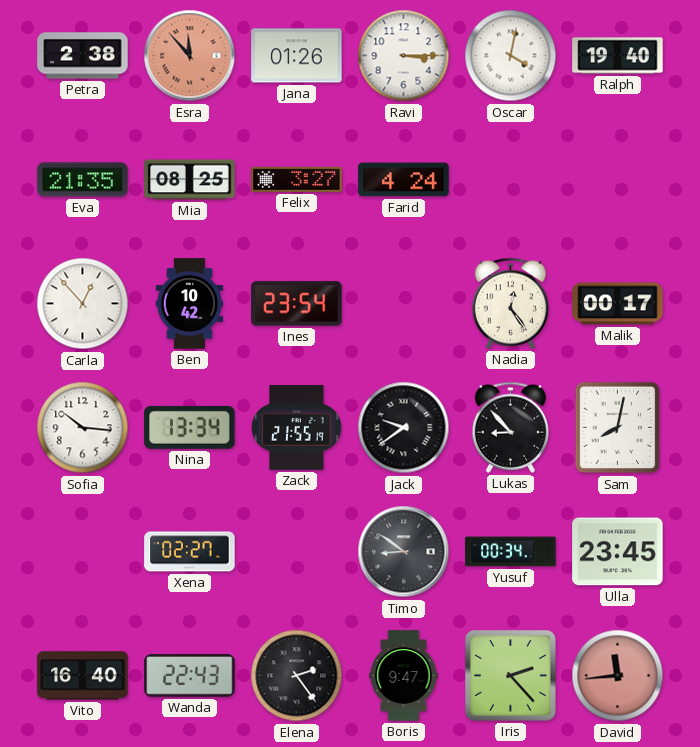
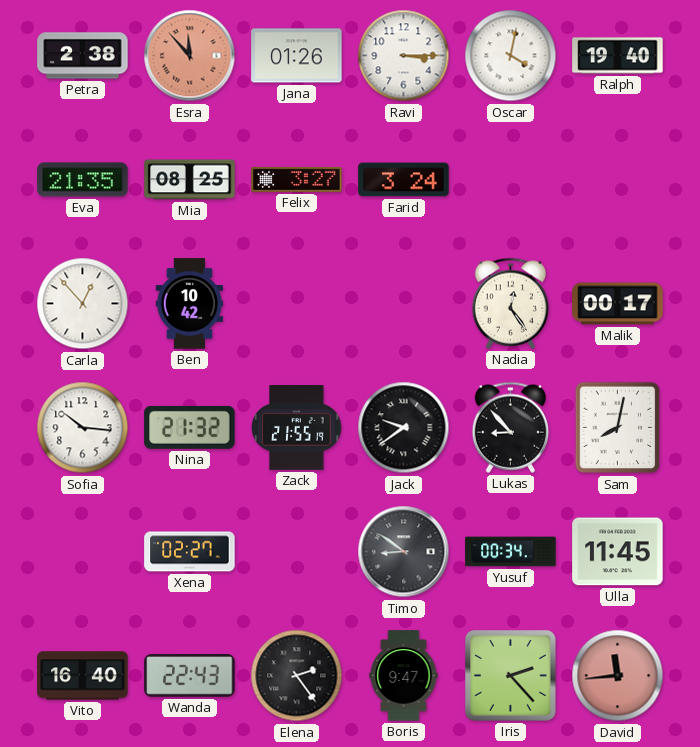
Farid: 4:24 -> 3:24 (404, 180)
Ines: 23:54 -> none (297, 304)
Nina: 13:34 -> 21:32 (190, 427)
Ulla: 23:45 -> 11:45 (618, 552)
